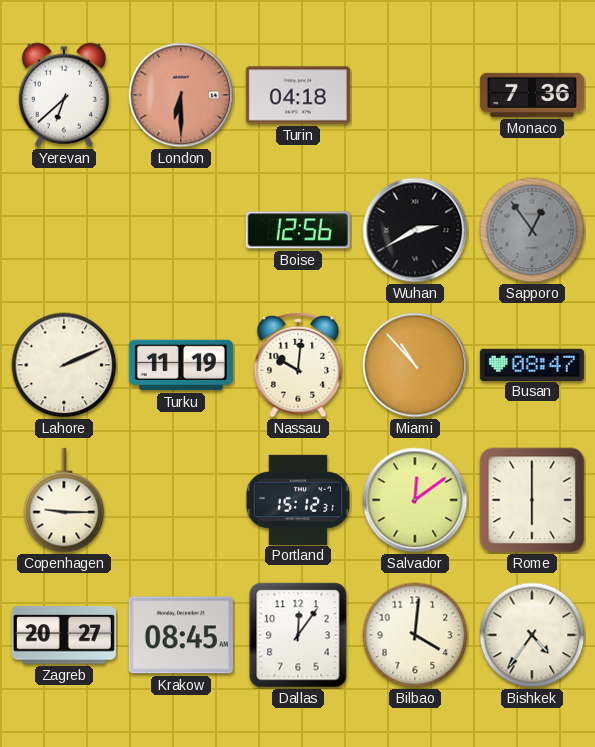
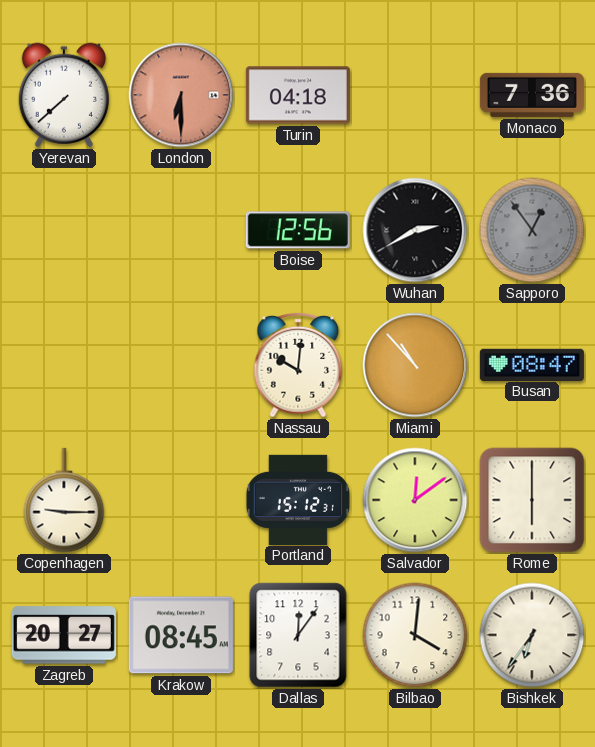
Yerevan: 6:38 -> 7:38 (64, 95)
Lahore: 2:11 -> none (64, 365)
Turku: 11:19 -> none (181, 365)
Bishkek: 4:36 -> 6:36 (532, 635)
